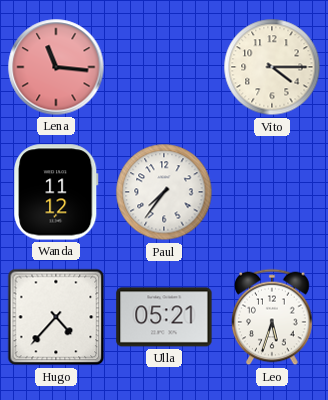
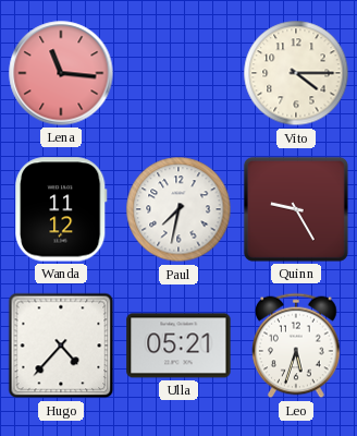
Paul: 7:36 -> 7:32 (178, 209)
Quinn: none -> 9:25 (296, 209)
